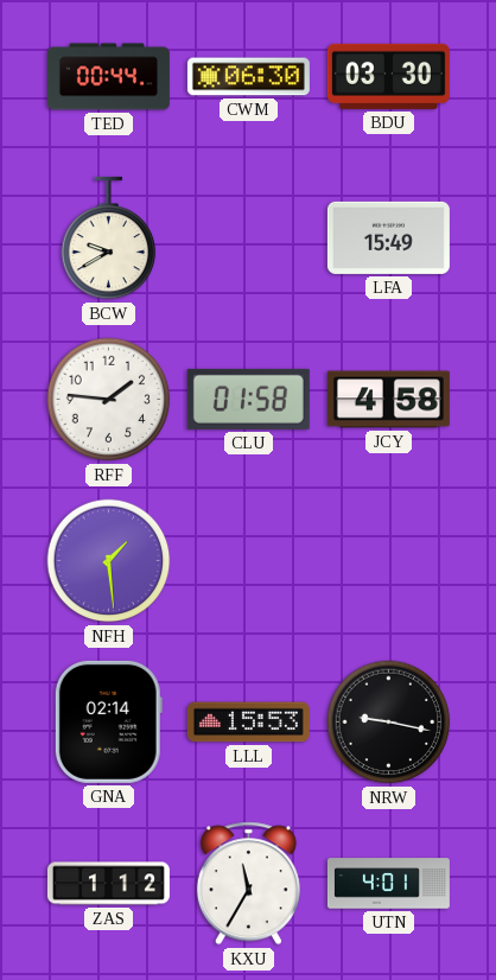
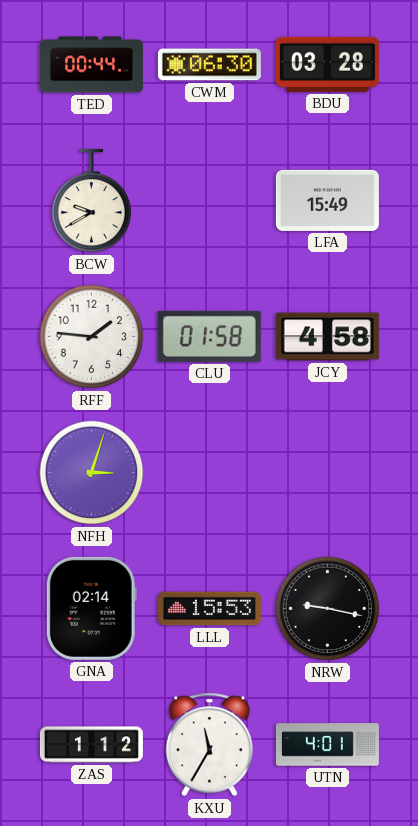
BDU: 03:30 -> 03:28 (327, 64)
NFH: 1:29 -> 3:03 (92, 473)
